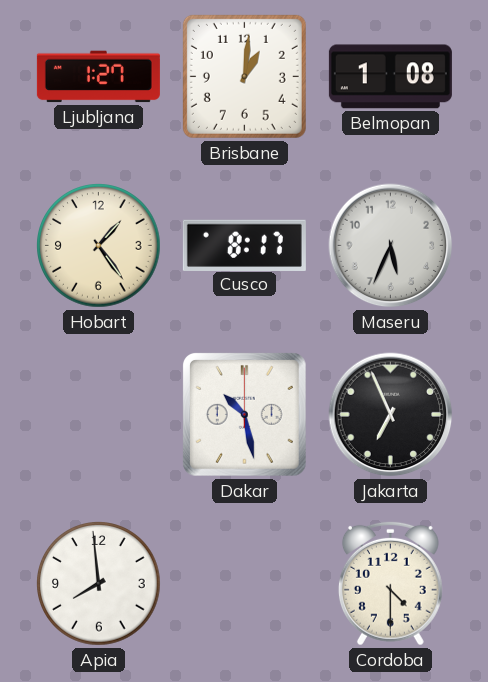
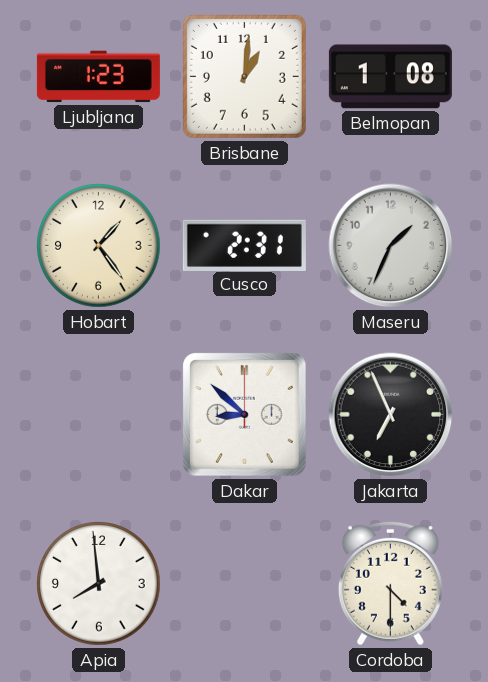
Ljubljana: 1:27 -> 1:23 (98, 77)
Cusco: 8:17 -> 2:31 (244, 245)
Maseru: 5:34 -> 1:34 (391, 246)
Dakar: 10:28 -> 8:52 (244, 414)
